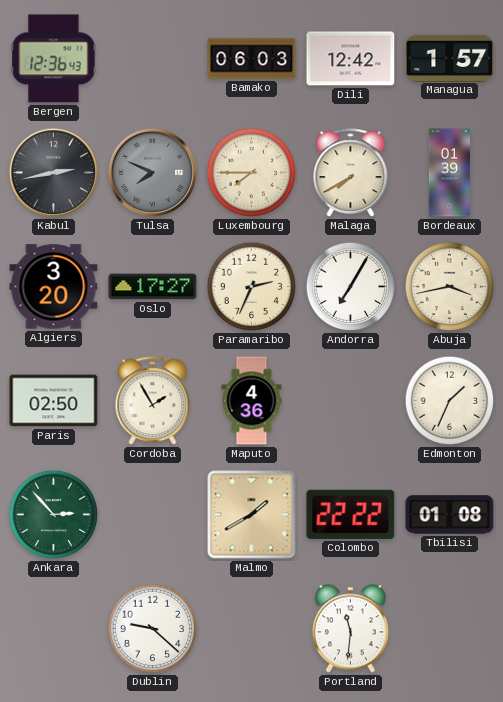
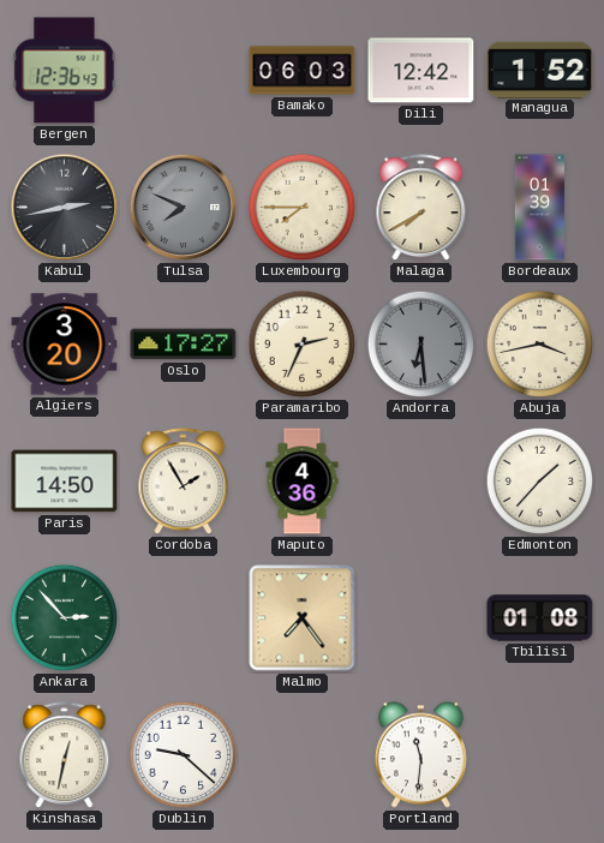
Managua: 1:57 -> 1:52 (540, 70)
Andorra: 7:05 -> 6:29 (421, 345)
Andorra dial: white -> grey (421, 345)
Paris: 02:50 -> 14:50 (65, 482)
Edmonton: 1:34 -> 1:37 (540, 482)
Malmo: 1:40 -> 7:24 (303, 618)
Colombo: 22:22 -> none (351, 514)
Kinshasa: none -> 12:32 (65, 755)
